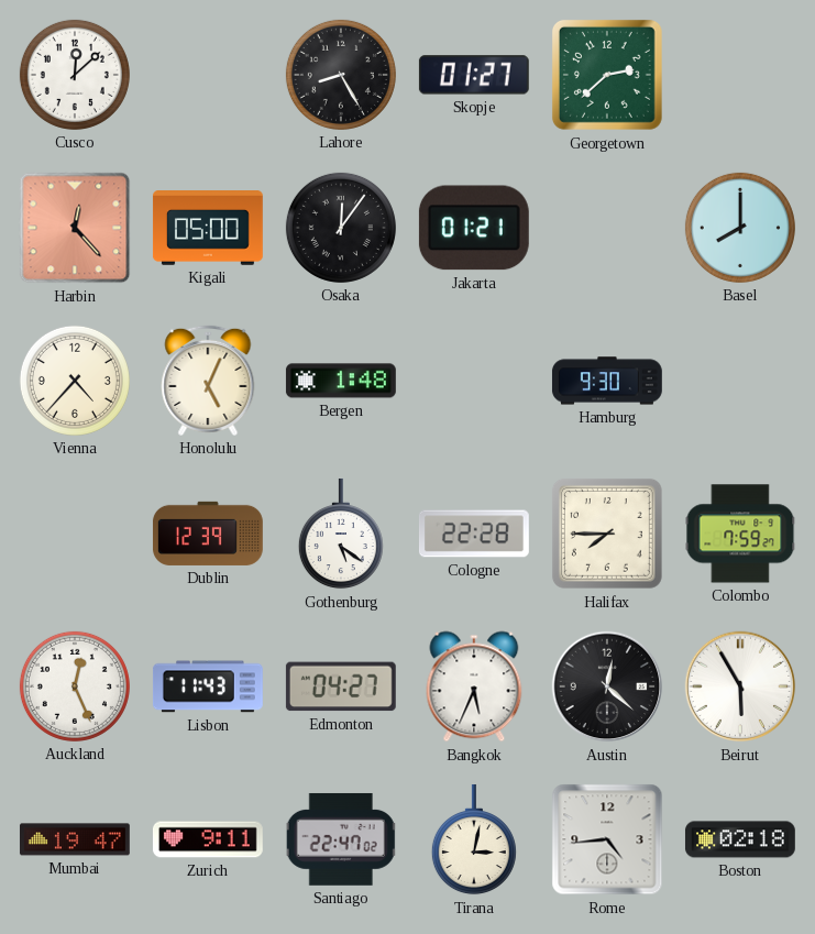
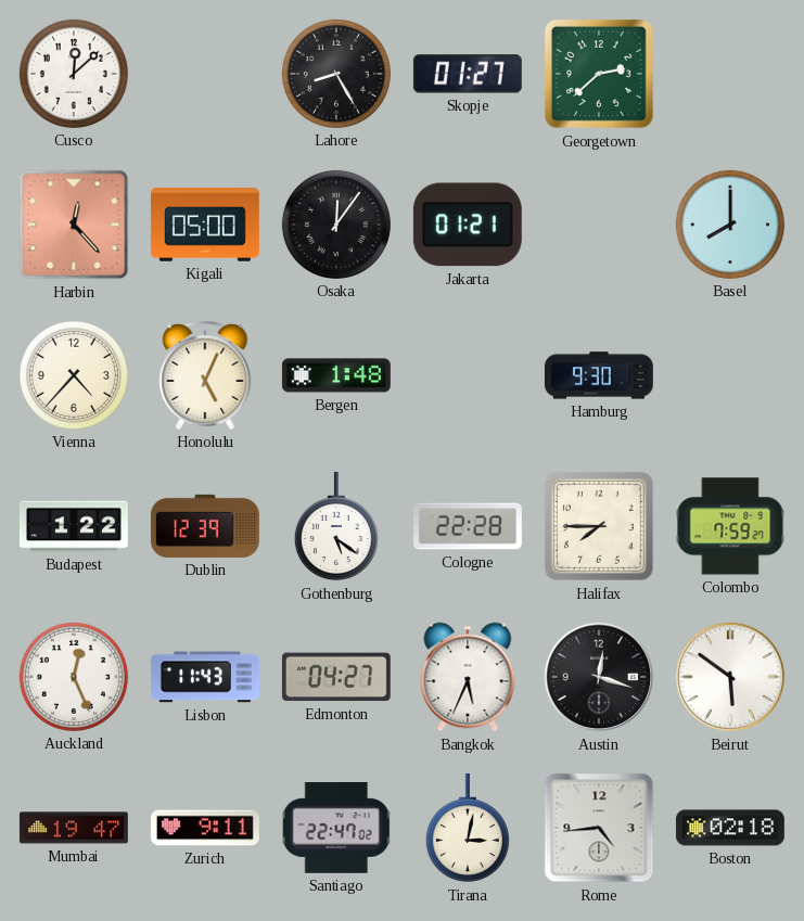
Budapest: none -> 1:22 (74, 526)
Austin: 12:22 -> 12:18 (599, 677)
Beirut: 5:55 -> 5:51 (730, 677)
